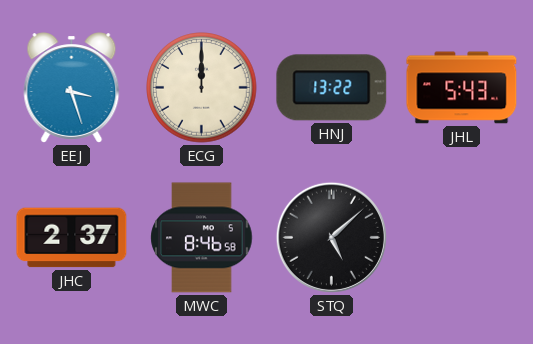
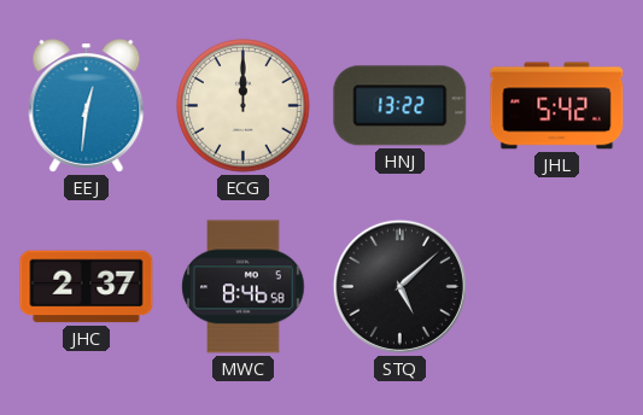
EEJ: 3:27 -> 12:31 (87, 106)
JHL: 5:43 -> 5:42 (557, 106)
